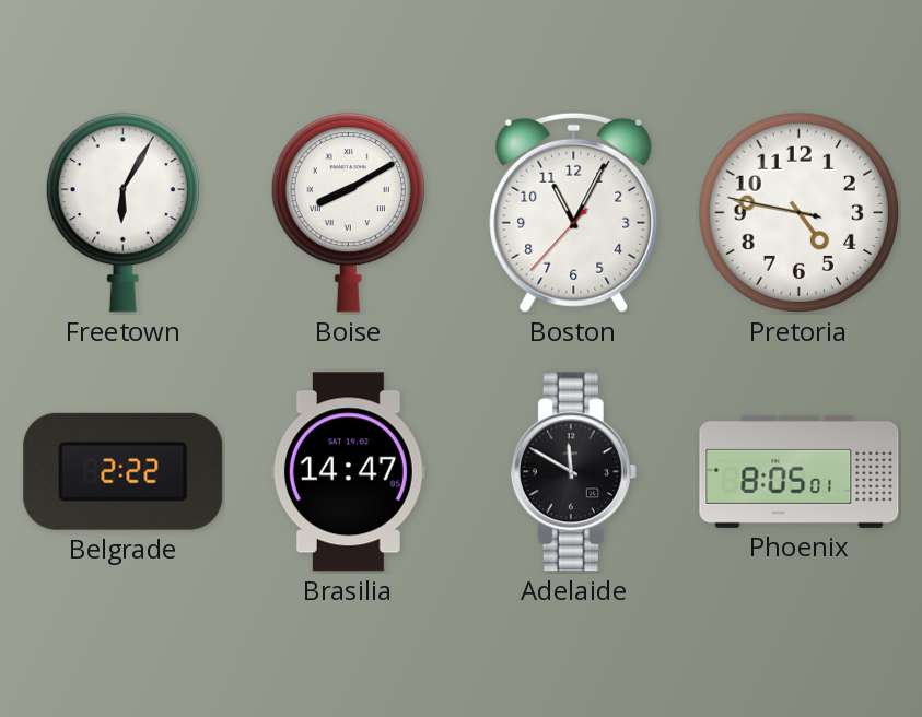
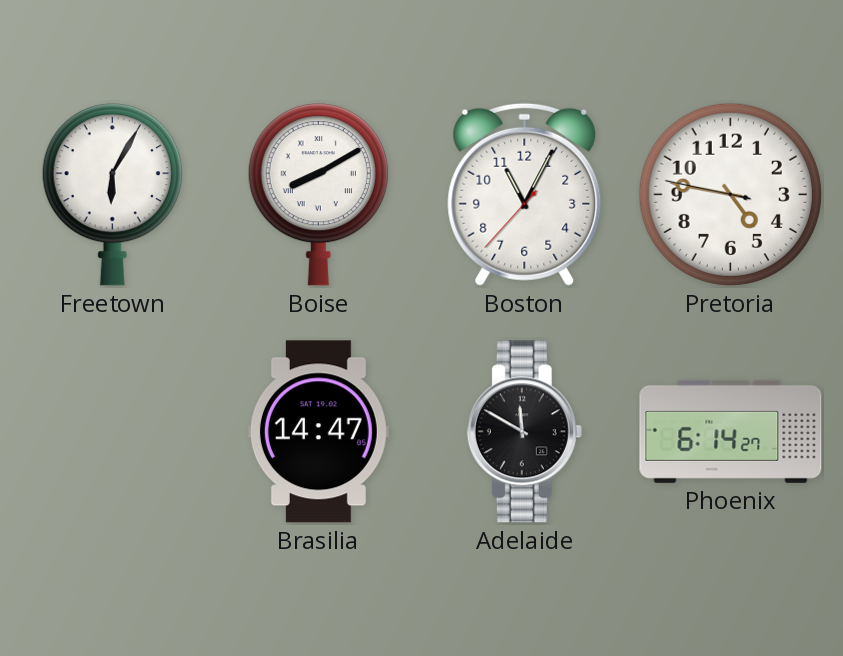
Belgrade: 2:22 -> none (124, 471)
Phoenix: 8:05 -> 6:14 (731, 431)
